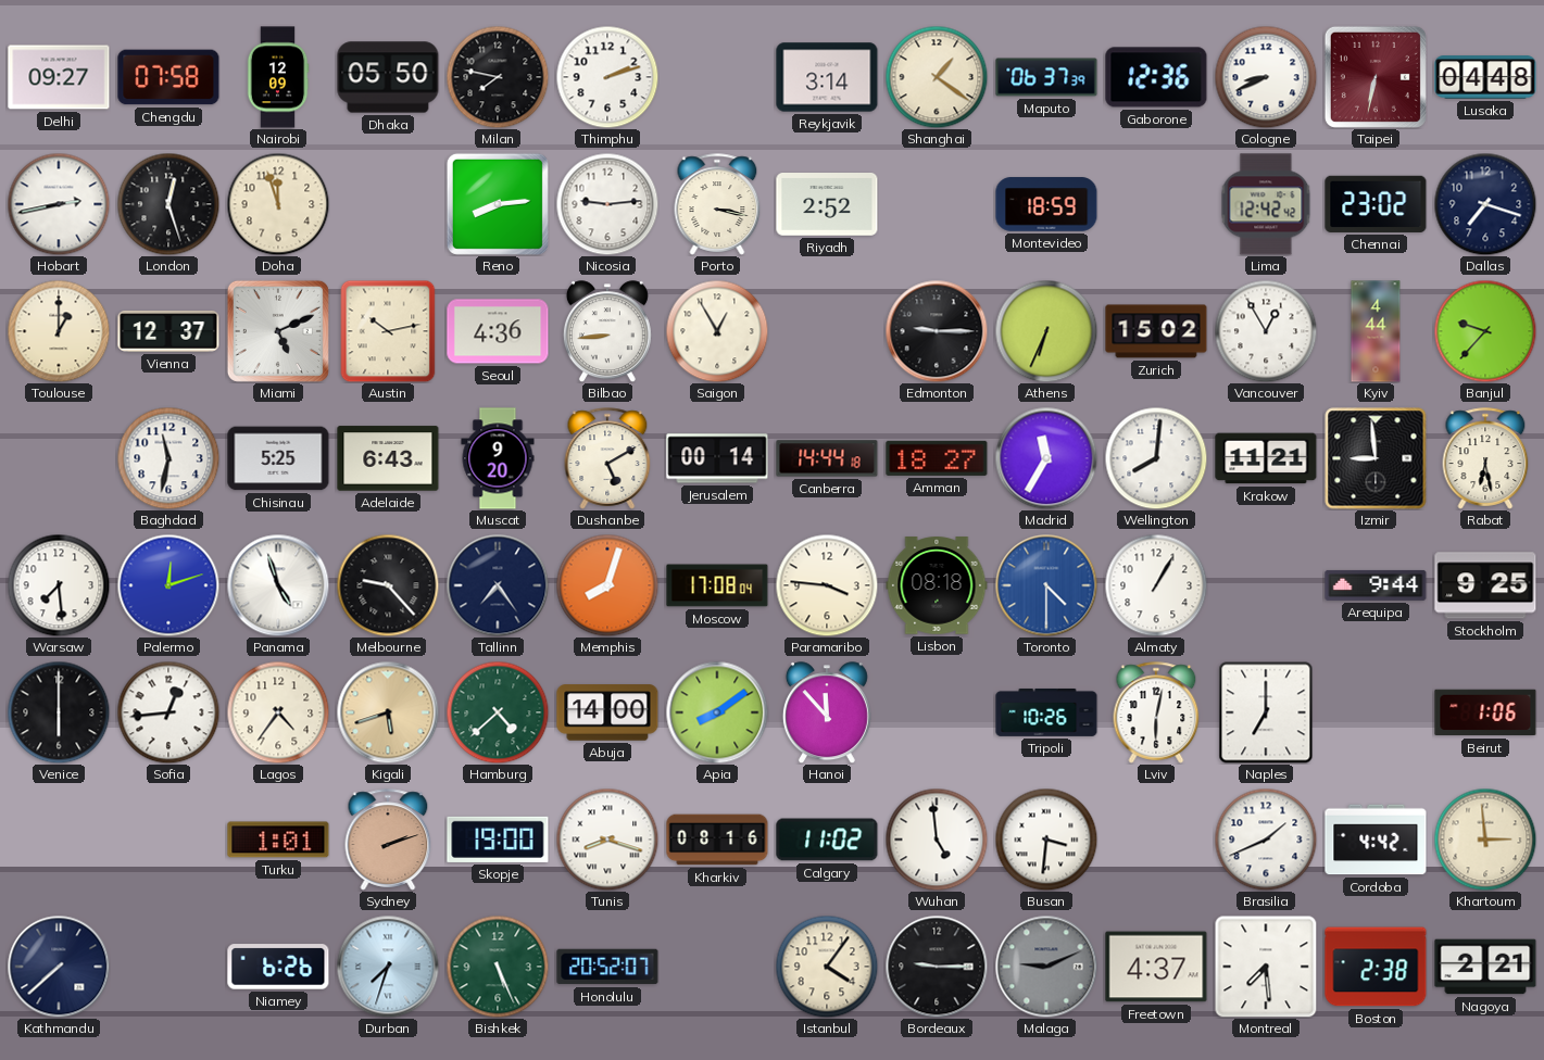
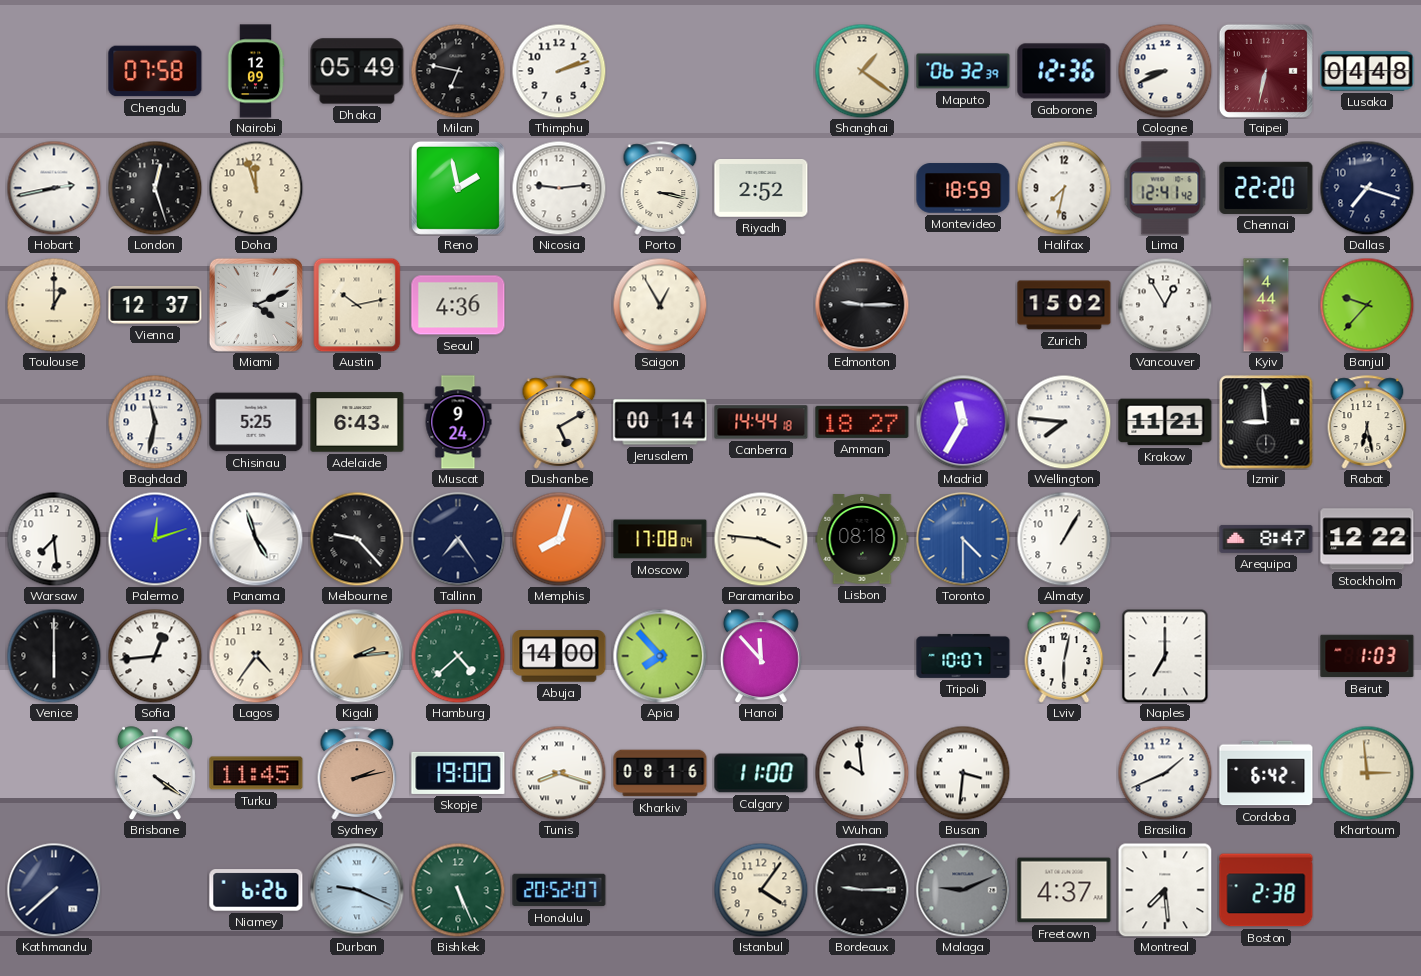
Delhi: 09:27 -> none (59, 77)
Dhaka: 05:50 -> 05:49 (357, 71)
Milan: 7:47 -> 6:47 (458, 71)
Reykjavik: 3:14 -> none (827, 77)
Maputo: 06:37 -> 06:32 (963, 71)
Reno: 8:14 -> 1:58 (458, 188)
Halifax: none -> 7:32 (1064, 188)
Lima: 12:42 -> 12:41 (1165, 188)
Chennai: 23:02 -> 22:20 (1266, 188)
Miami: 5:11 -> 4:11 (256, 305)
Bilbao: 8:44 -> none (607, 331)
Athens: 6:34 -> none (1046, 331)
Muscat: 9:20 -> 9:24 (458, 422)
Wellington: 8:01 -> 7:46 (1064, 422)
Arequipa: 9:44 -> 8:47 (1266, 539)
Stockholm: 9:25 -> 12:22 (1367, 539)
Kigali: 5:42 -> 2:14 (357, 656)
Apia: 8:09 -> 7:53 (660, 656)
Tripoli: 10:26 -> 10:07 (963, 656)
Beirut: 1:06 -> 1:03 (1367, 656)
Brisbane: none -> 4:21 (155, 773)
Turku: 1:01 -> 11:45 (256, 773)
Sydney: 2:12 -> 2:13 (357, 773)
Calgary: 11:02 -> 11:00 (761, 773)
Wuhan: 4:59 -> 9:59 (862, 773)
Cordoba: 4:42 -> 6:42 (1266, 773)
Durban: 7:33 -> 9:19 (357, 890)
Nagoya: 2:21 -> none (1485, 967)
